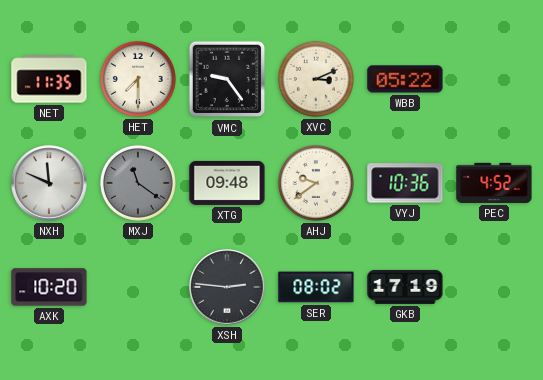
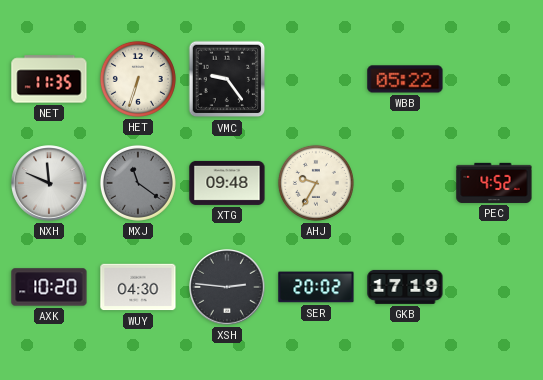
HET: 7:30 -> 6:33 (138, 79)
XVC: 3:11 -> none (316, 79)
AHJ: 9:39 -> 9:35 (316, 183)
VYJ: 10:36 -> none (405, 183)
WUY: none -> 04:30 (138, 287)
SER: 08:02 -> 20:02 (316, 287)
